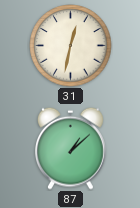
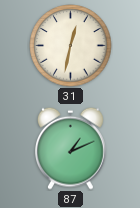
87: 1:08 -> 1:11 (71, 148)
